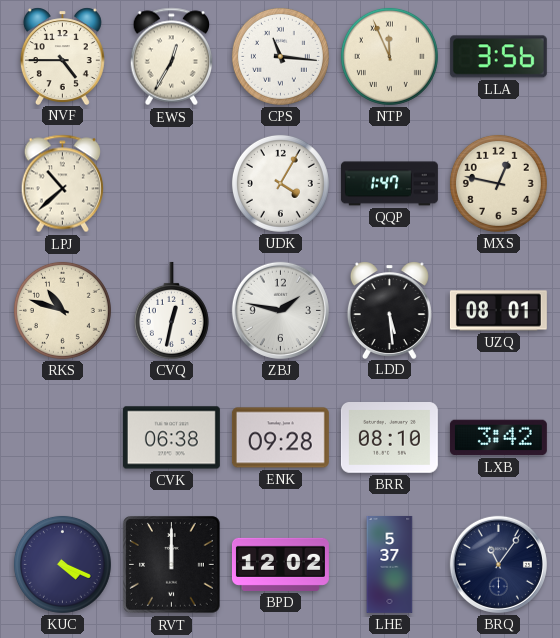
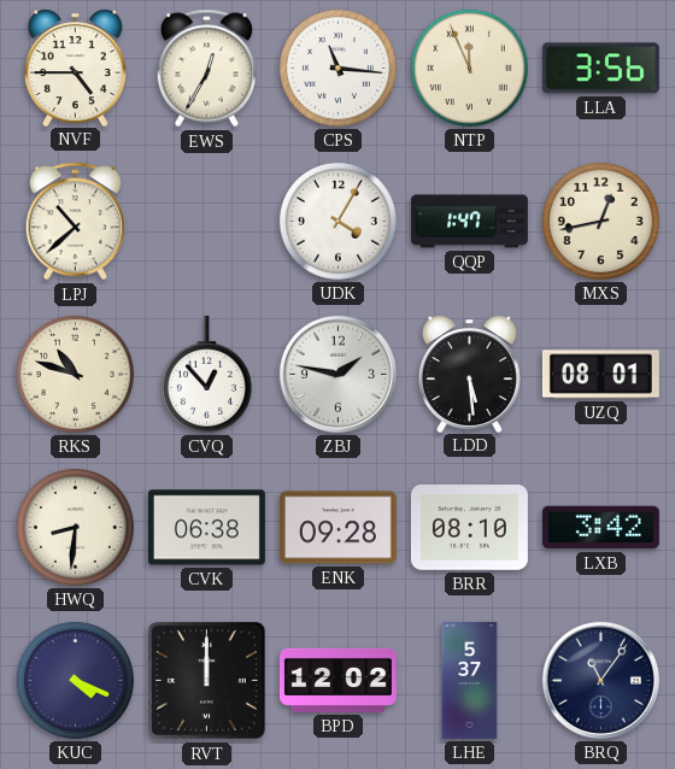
MXS: 12:47 -> 12:43 (600, 221)
CVQ: 12:32 -> 12:53 (206, 374)
HWQ: none -> 8:31 (75, 527)
